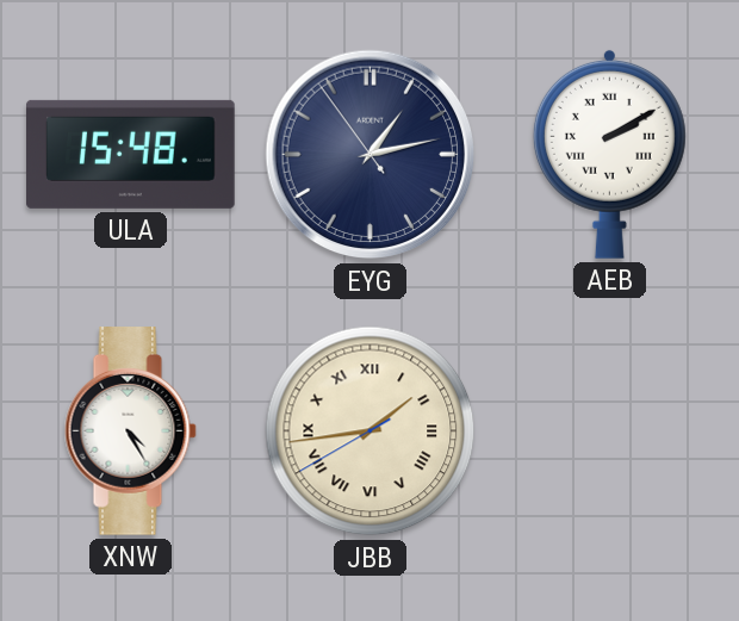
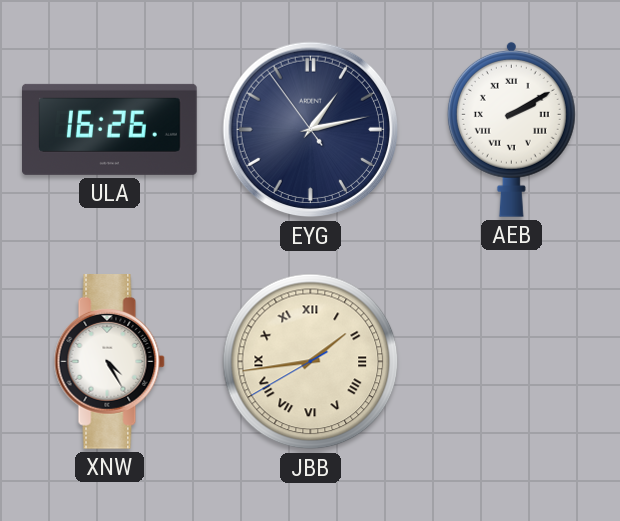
ULA: 15:48 -> 16:26 (110, 129)
